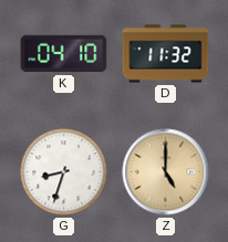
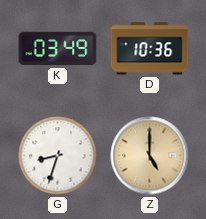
K: 04:10 -> 03:49 (58, 49)
D: 11:32 -> 10:36 (150, 49)
